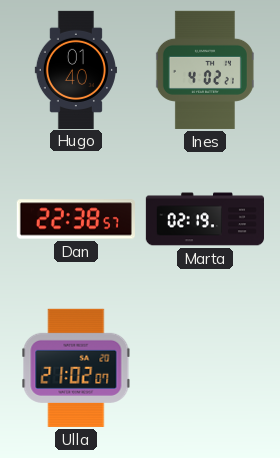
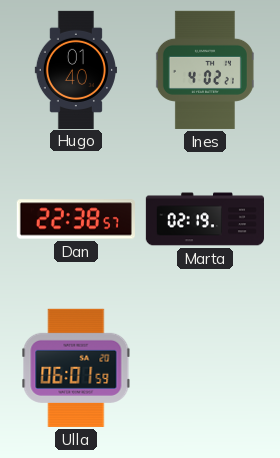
Ulla: 21:02 -> 06:01 (76, 368)
